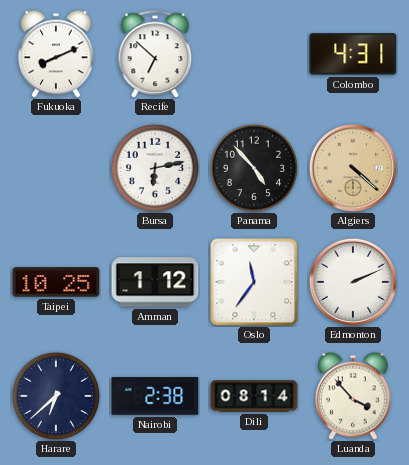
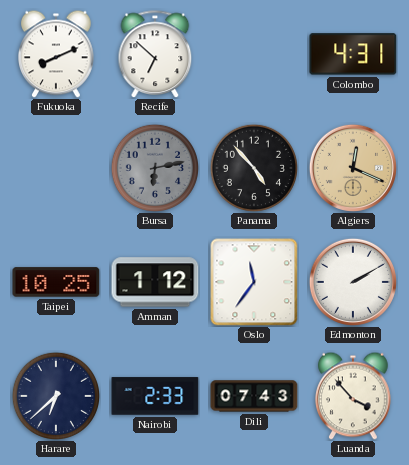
Bursa dial: white -> grey (154, 167)
Algiers: 4:22 -> 12:19 (353, 168)
Edmonton: 2:11 -> 2:10 (353, 282)
Nairobi: 2:38 -> 2:33 (155, 396)
Dili: 08:14 -> 07:43 (254, 396)
